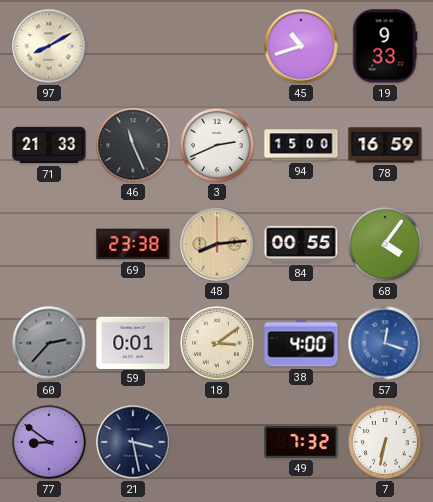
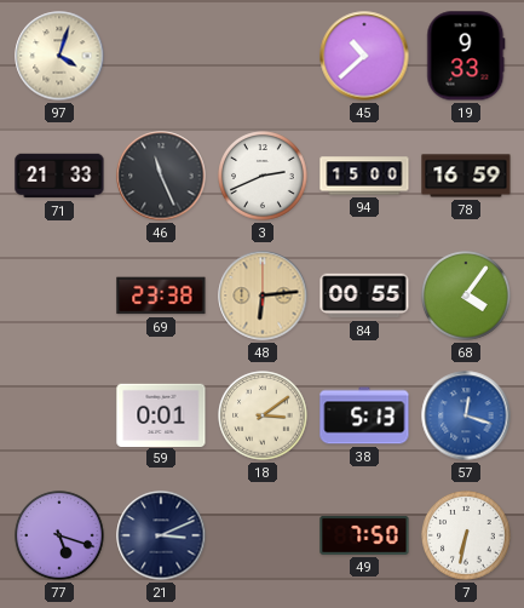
97: 8:10 -> 4:03 (59, 56)
45: 10:42 -> 10:38 (364, 56)
48: 8:14 -> 6:14 (263, 296)
60: 2:37 -> none (49, 343)
38: 4:00 -> 5:13 (364, 415)
77: 8:51 -> 5:18 (59, 535)
21: 3:28 -> 3:11 (161, 535)
49: 7:32 -> 7:50 (364, 535)
